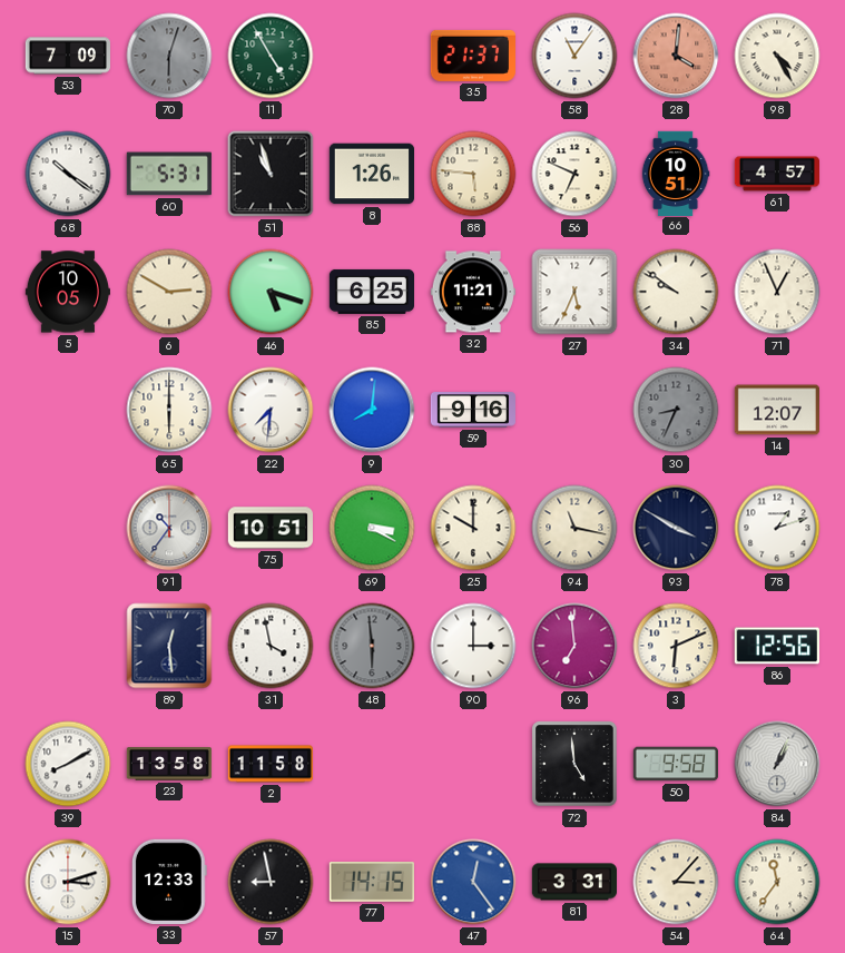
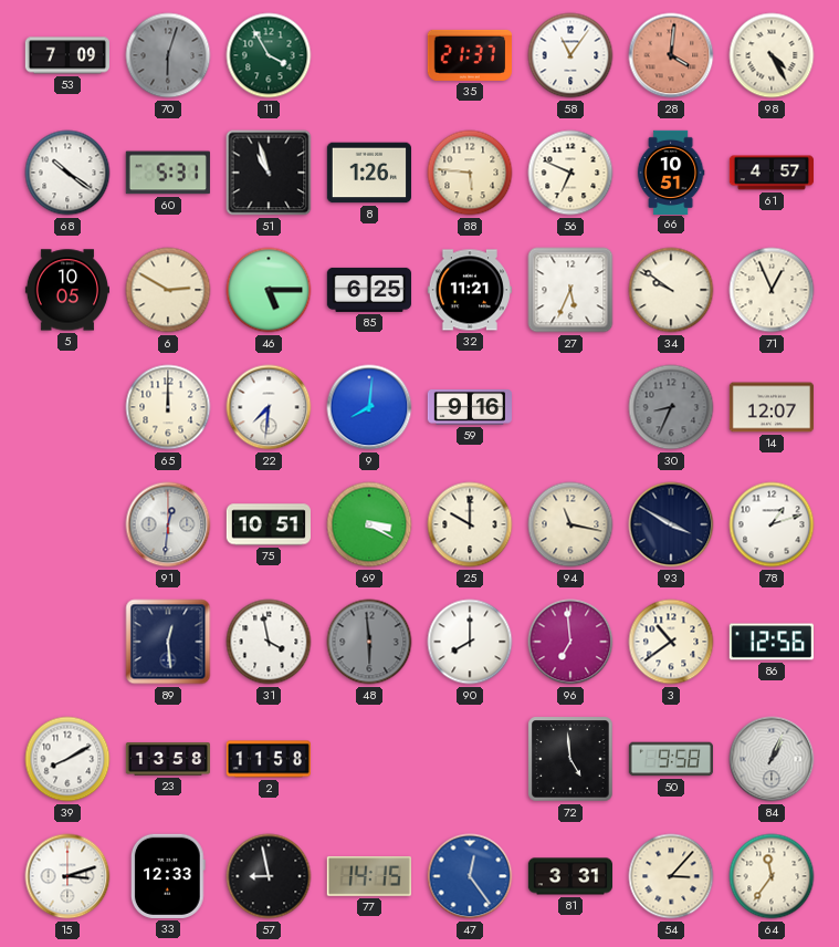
11: 4:55 -> 3:55 (269, 55)
46: 5:18 -> 5:15 (269, 290)
65: 6:00 -> 12:00 (168, 407)
91: 10:36 -> 12:31 (168, 524)
90: 3:00 -> 8:00 (470, 642)
3: 6:11 -> 10:39 (671, 642)
